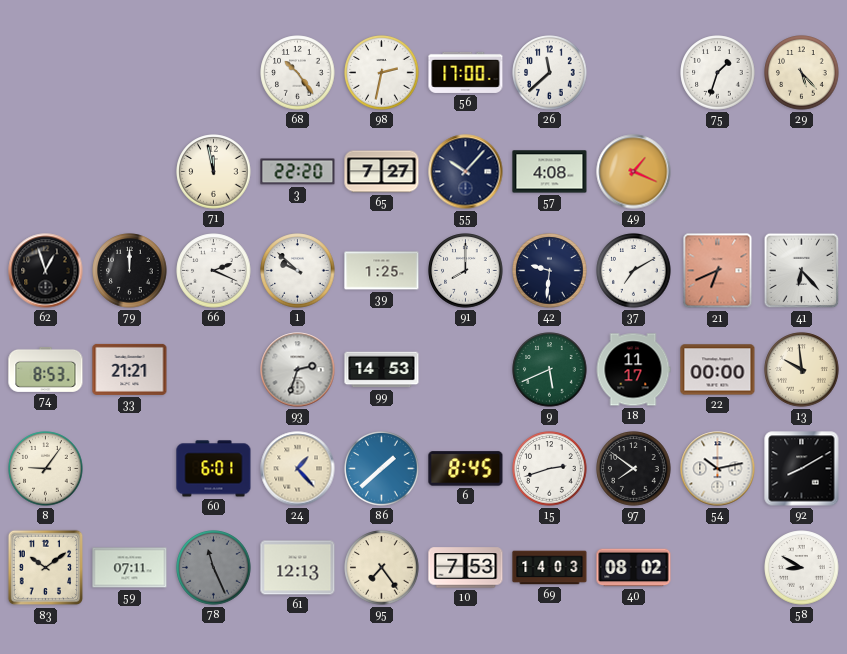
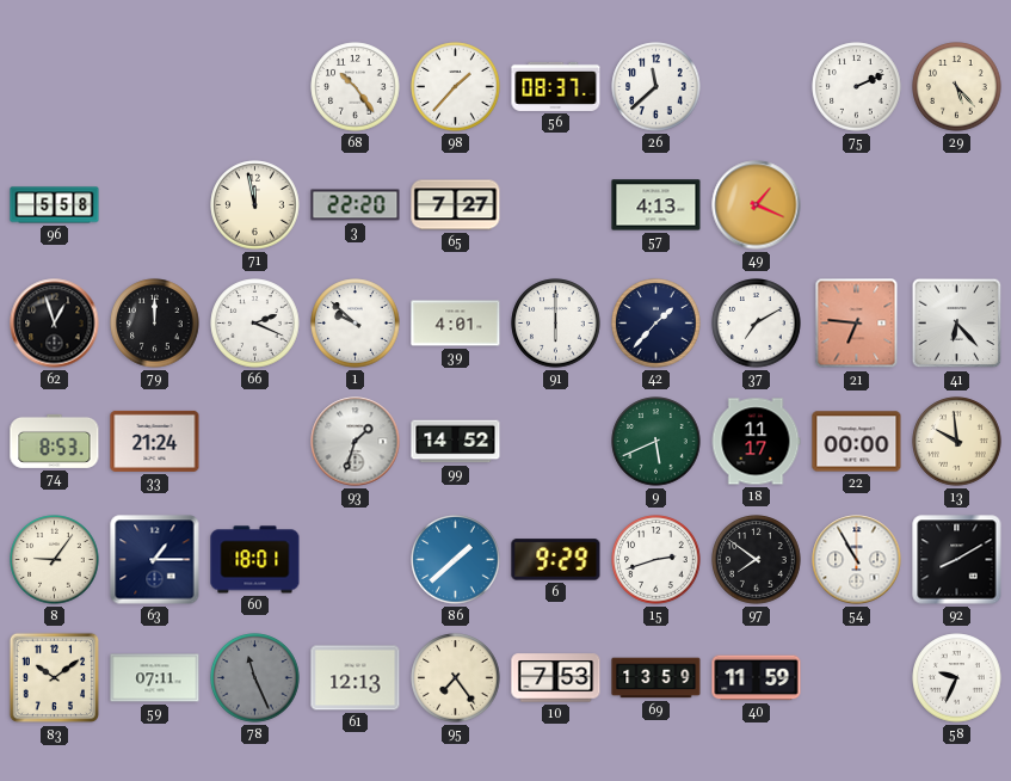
98: 2:32 -> 1:37 (456, 87)
56: 17:00 -> 08:37 (556, 86)
75: 1:33 -> 2:11 (857, 87)
96: none -> 5:58 (55, 205)
55: 10:07 -> none (466, 172)
57: 4:08 -> 4:13 (656, 205)
39: 1:25 -> 4:01 (456, 324)
91: 8:00 -> 6:00 (556, 324)
42: 9:31 -> 1:37 (656, 324)
21: 6:41 -> 6:46 (857, 324)
33: 21:21 -> 21:24 (155, 441)
93: 2:33 -> 1:33 (356, 442)
99: 14:53 -> 14:52 (456, 442)
63: none -> 1:15 (155, 560)
60: 6:01 -> 18:01 (255, 560)
24: 1:23 -> none (298, 469)
6: 8:45 -> 9:29 (556, 560)
54: 10:13 -> 10:55 (857, 560)
69: 14:03 -> 13:59 (656, 678)
40: 08:02 -> 11:59 (757, 678)
58: 8:50 -> 9:34 (957, 678)
